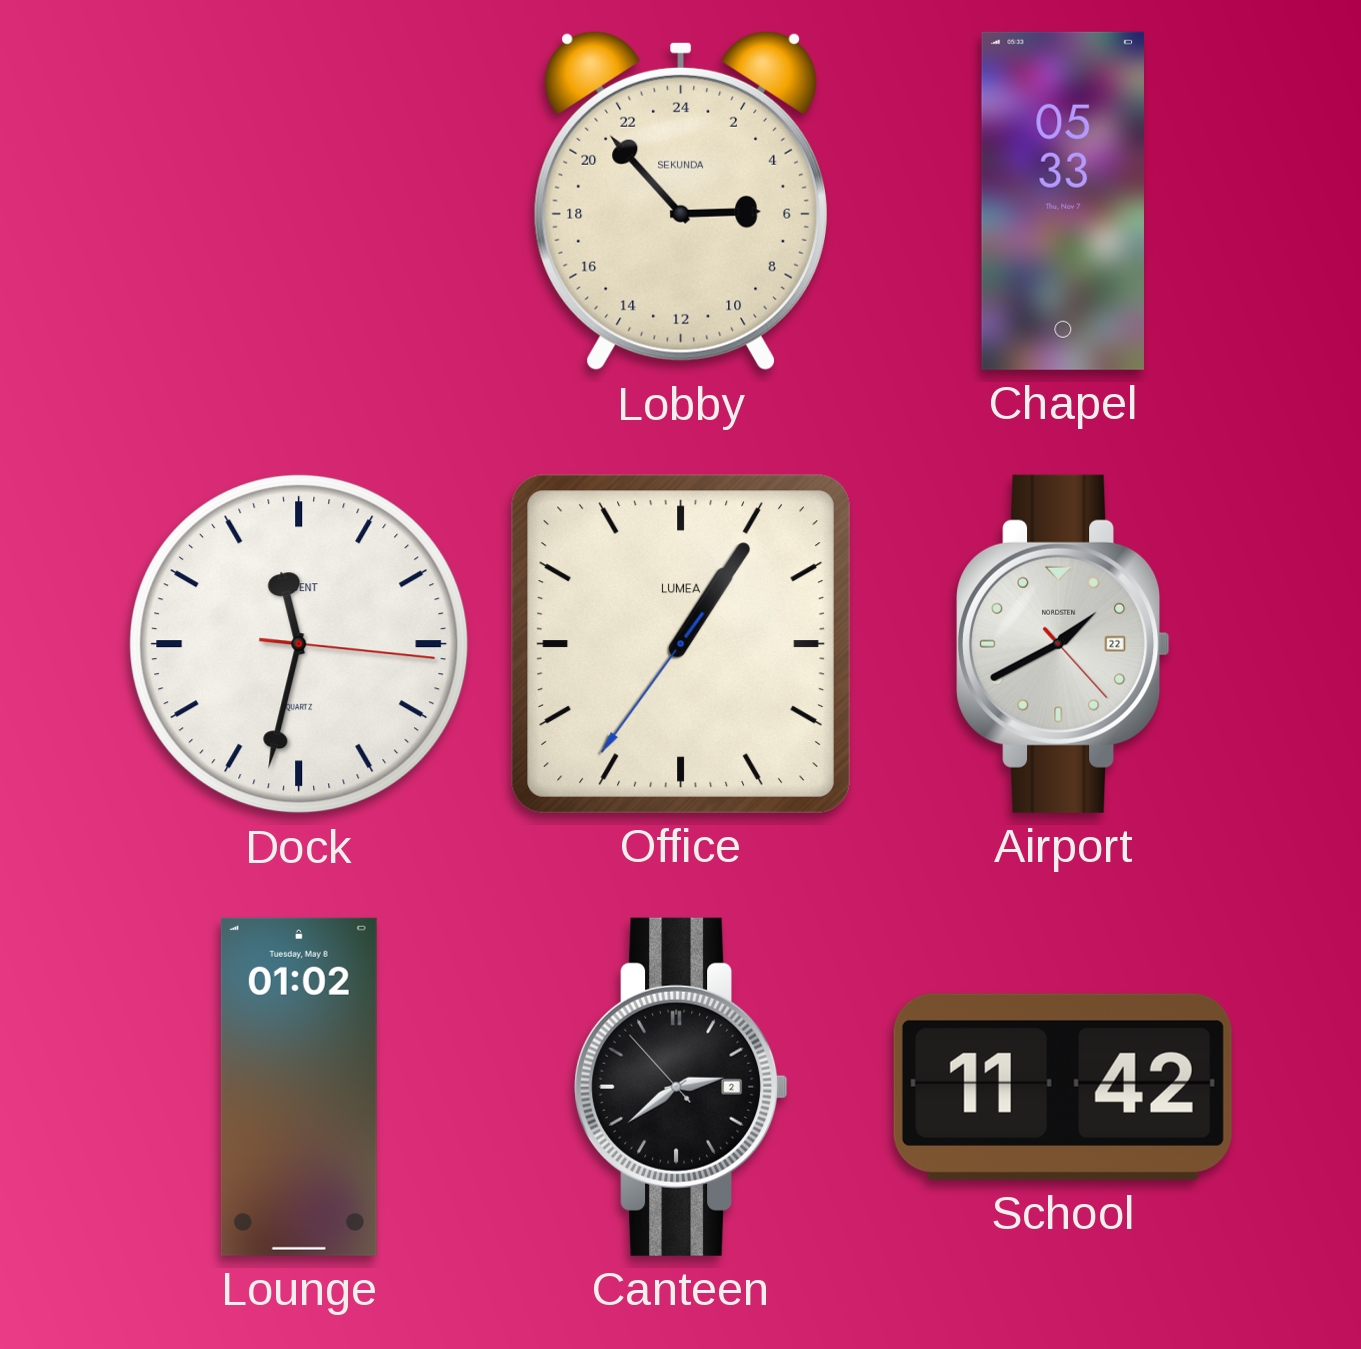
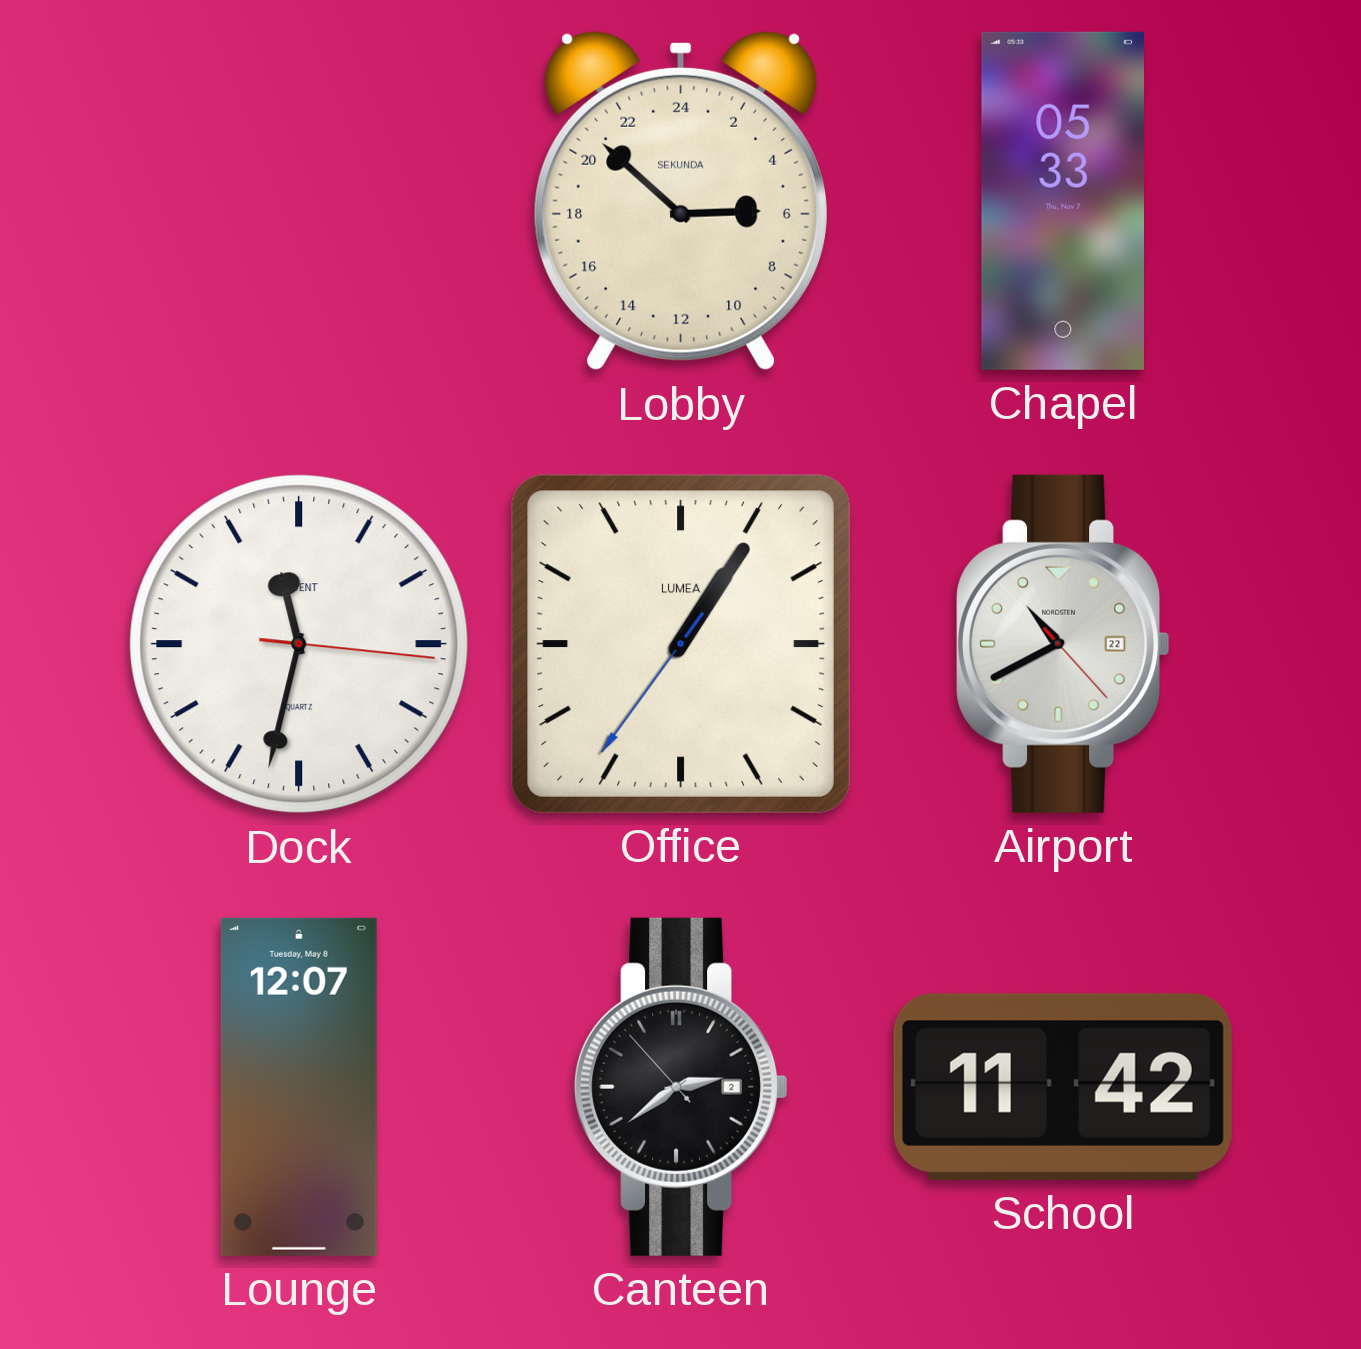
Lobby: 5:53 -> 5:52 (681, 201)
Airport: 1:40 -> 10:40 (1063, 644)
Lounge: 01:02 -> 12:07 (299, 1087)
